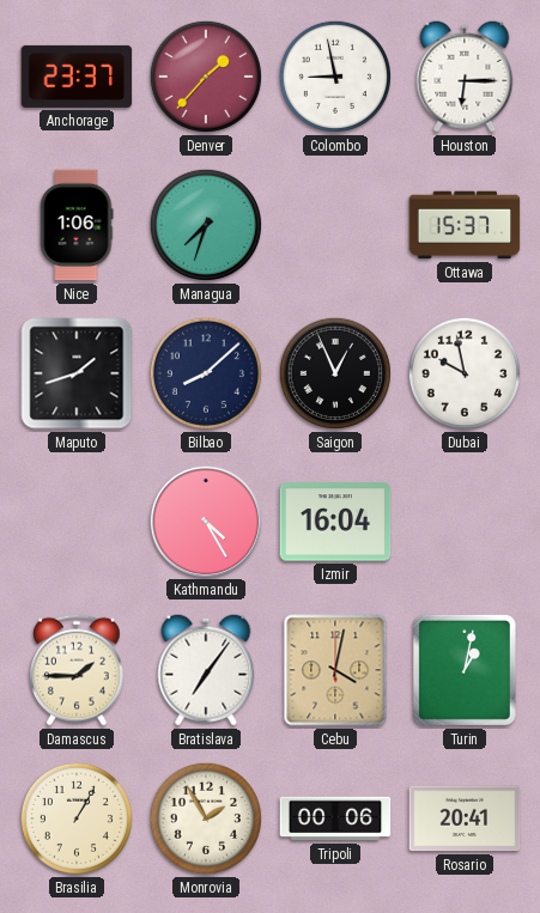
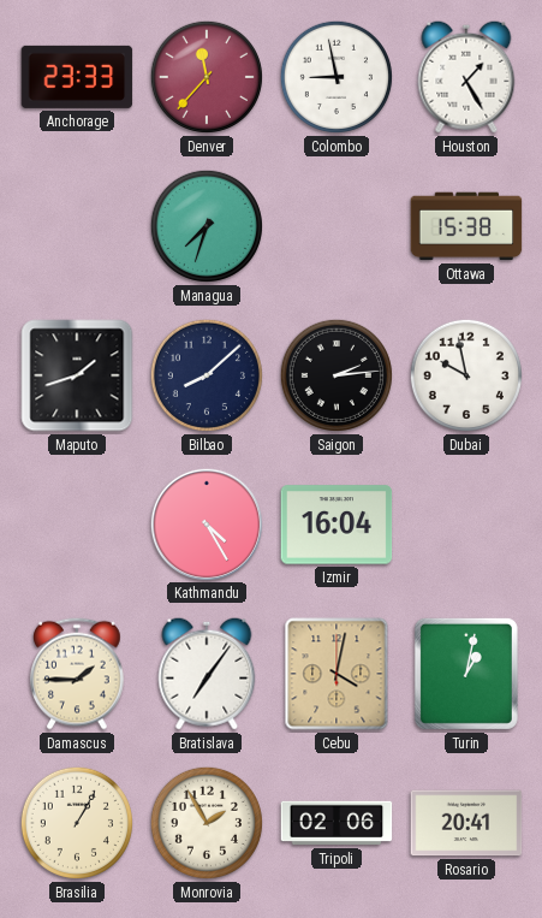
Anchorage: 23:37 -> 23:33 (77, 77)
Denver: 1:37 -> 11:37 (207, 77)
Houston: 6:15 -> 1:25 (466, 77)
Nice: 1:06 -> none (77, 225)
Ottawa: 15:37 -> 15:38 (466, 226)
Saigon: 12:56 -> 2:14 (336, 375)
Tripoli: 00:06 -> 02:06 (336, 823)
